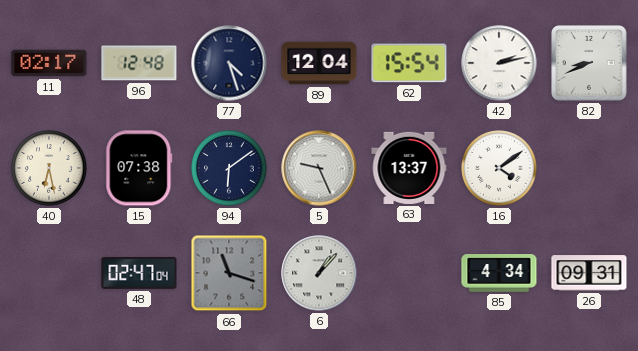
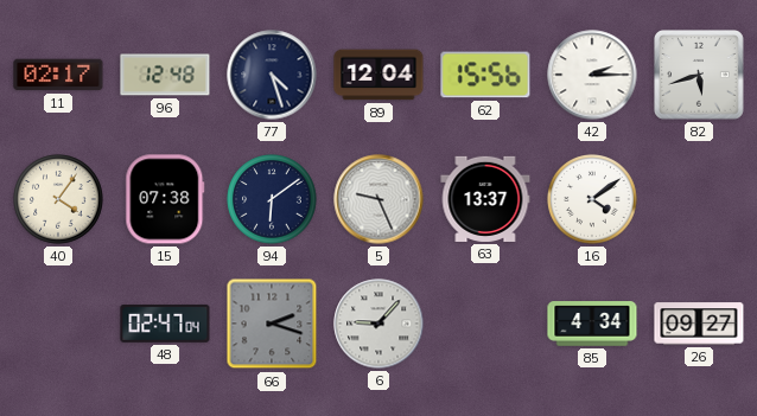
62: 15:54 -> 15:56 (485, 75)
42: 2:13 -> 2:15 (592, 75)
82: 8:41 -> 5:42 (700, 76)
40: 6:28 -> 4:06 (58, 199)
66: 11:18 -> 2:18 (272, 324)
6: 1:07 -> 9:07 (378, 324)
26: 09:31 -> 09:27 (699, 324)
